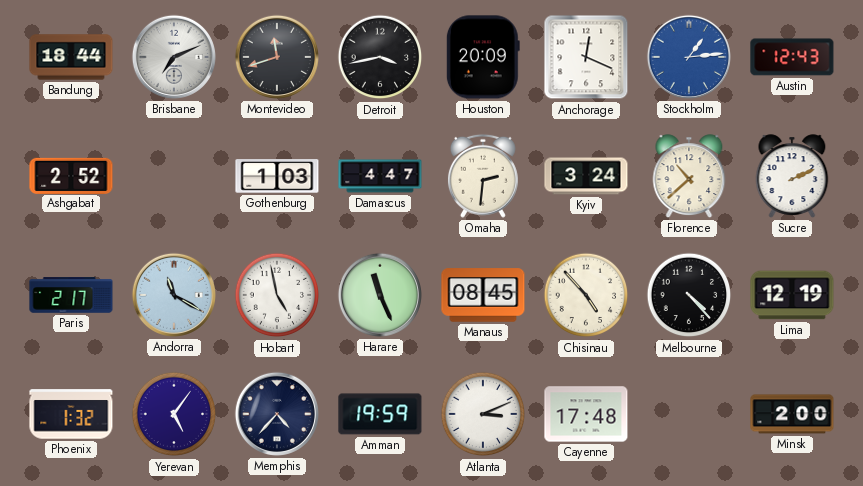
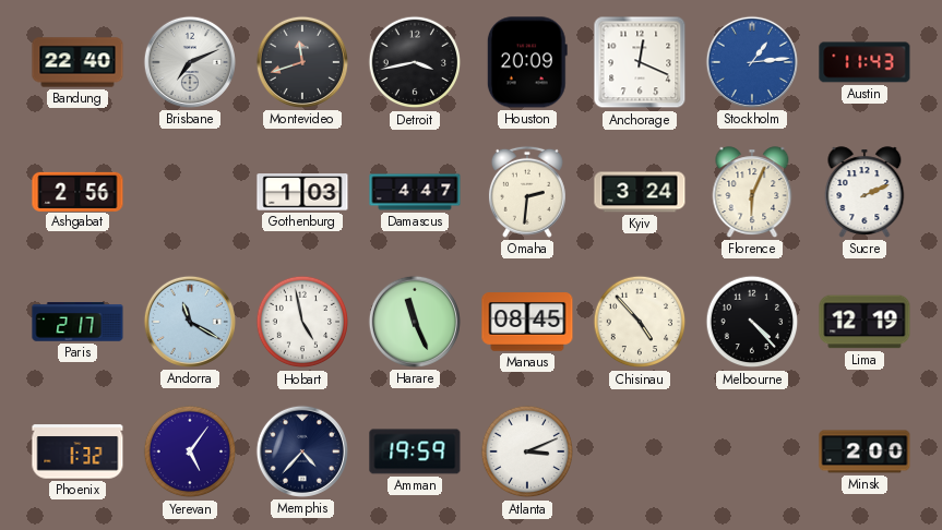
Bandung: 18:44 -> 22:40 (77, 62)
Austin: 12:43 -> 11:43 (865, 62)
Ashgabat: 2:52 -> 2:56 (77, 191)
Florence: 10:38 -> 6:04 (752, 192)
Cayenne: 17:48 -> none (586, 414)
